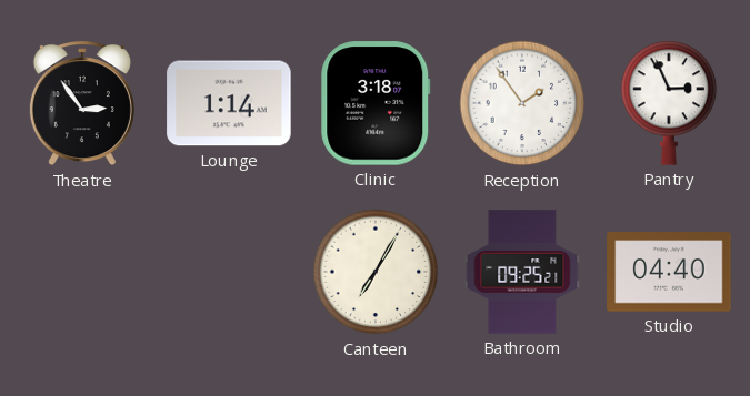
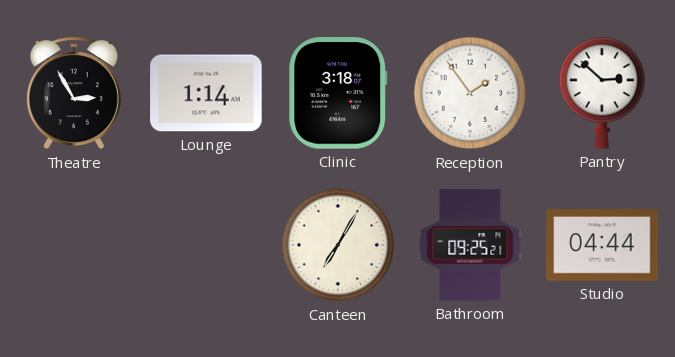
Theatre: 2:54 -> 2:55 (74, 94)
Pantry: 2:56 -> 2:52 (602, 93)
Studio: 04:40 -> 04:44 (602, 245)
